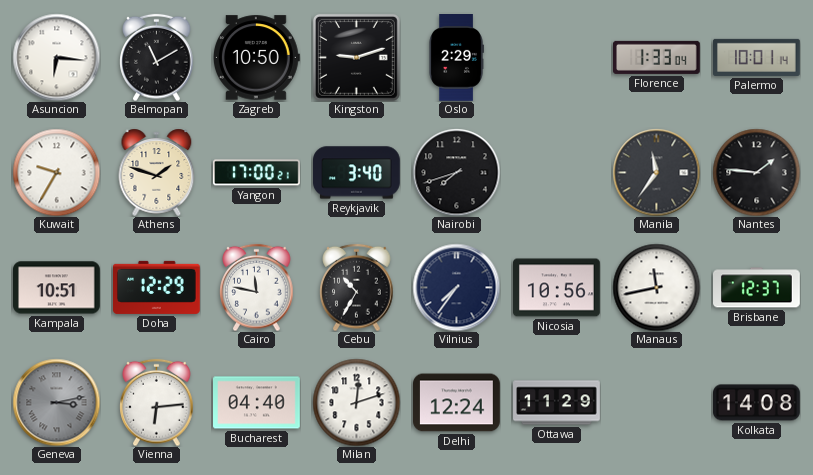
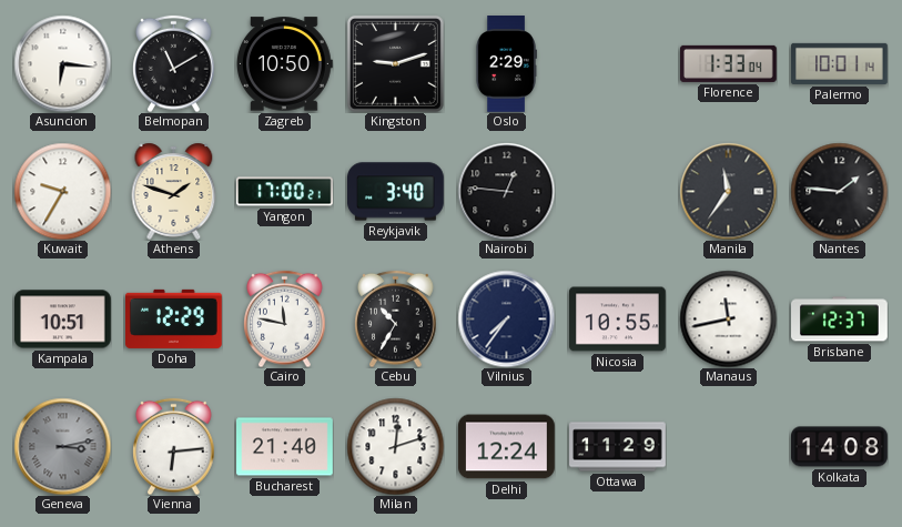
Nairobi: 7:42 -> 12:46 (506, 191)
Nicosia: 10:56 -> 10:55 (618, 320)
Bucharest: 04:40 -> 21:40 (285, 447)
